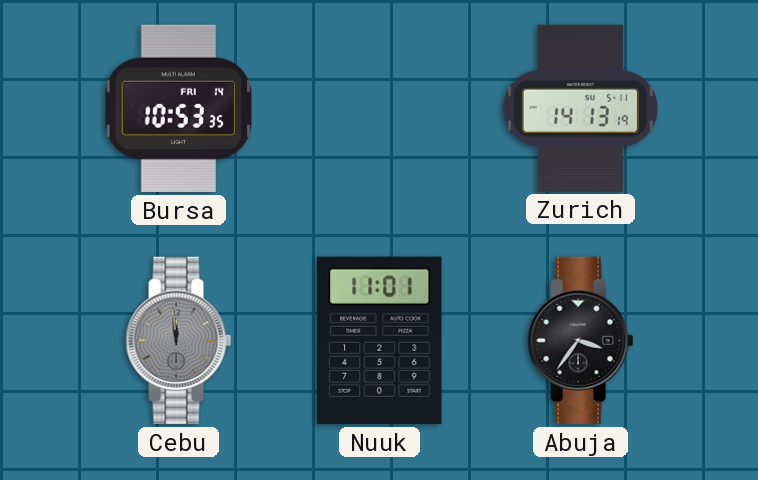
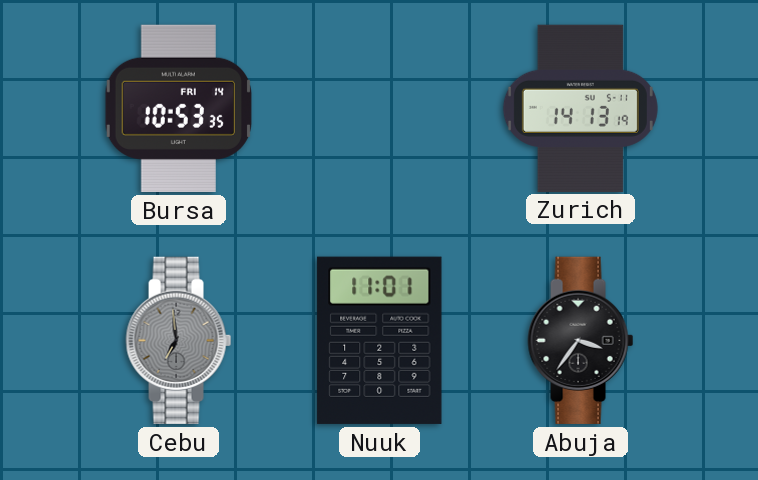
Cebu: 11:59 -> 6:59 (179, 340)
